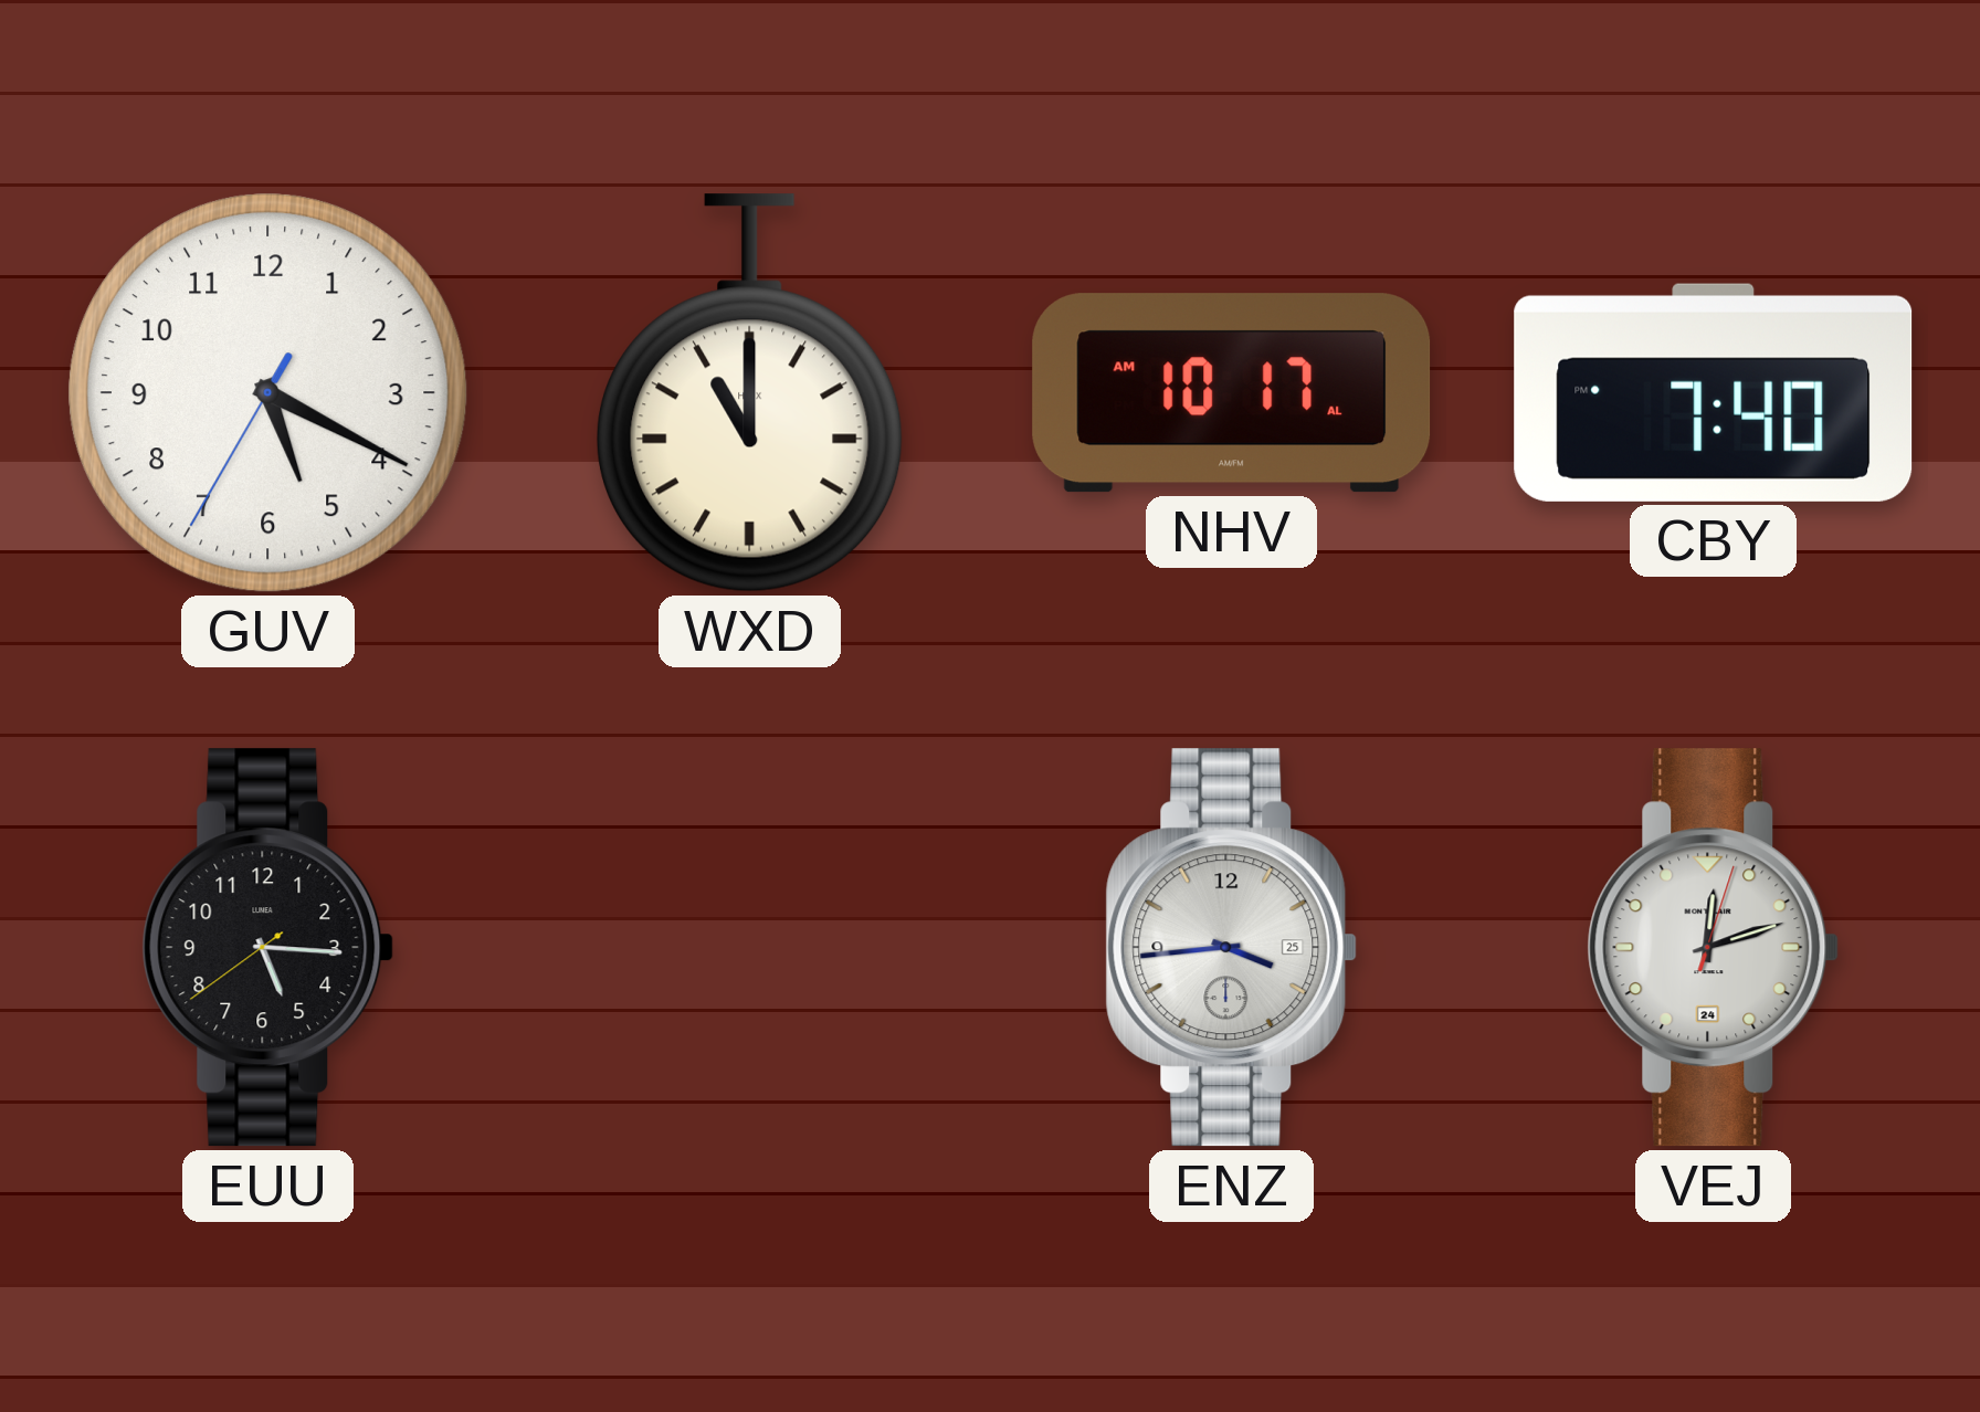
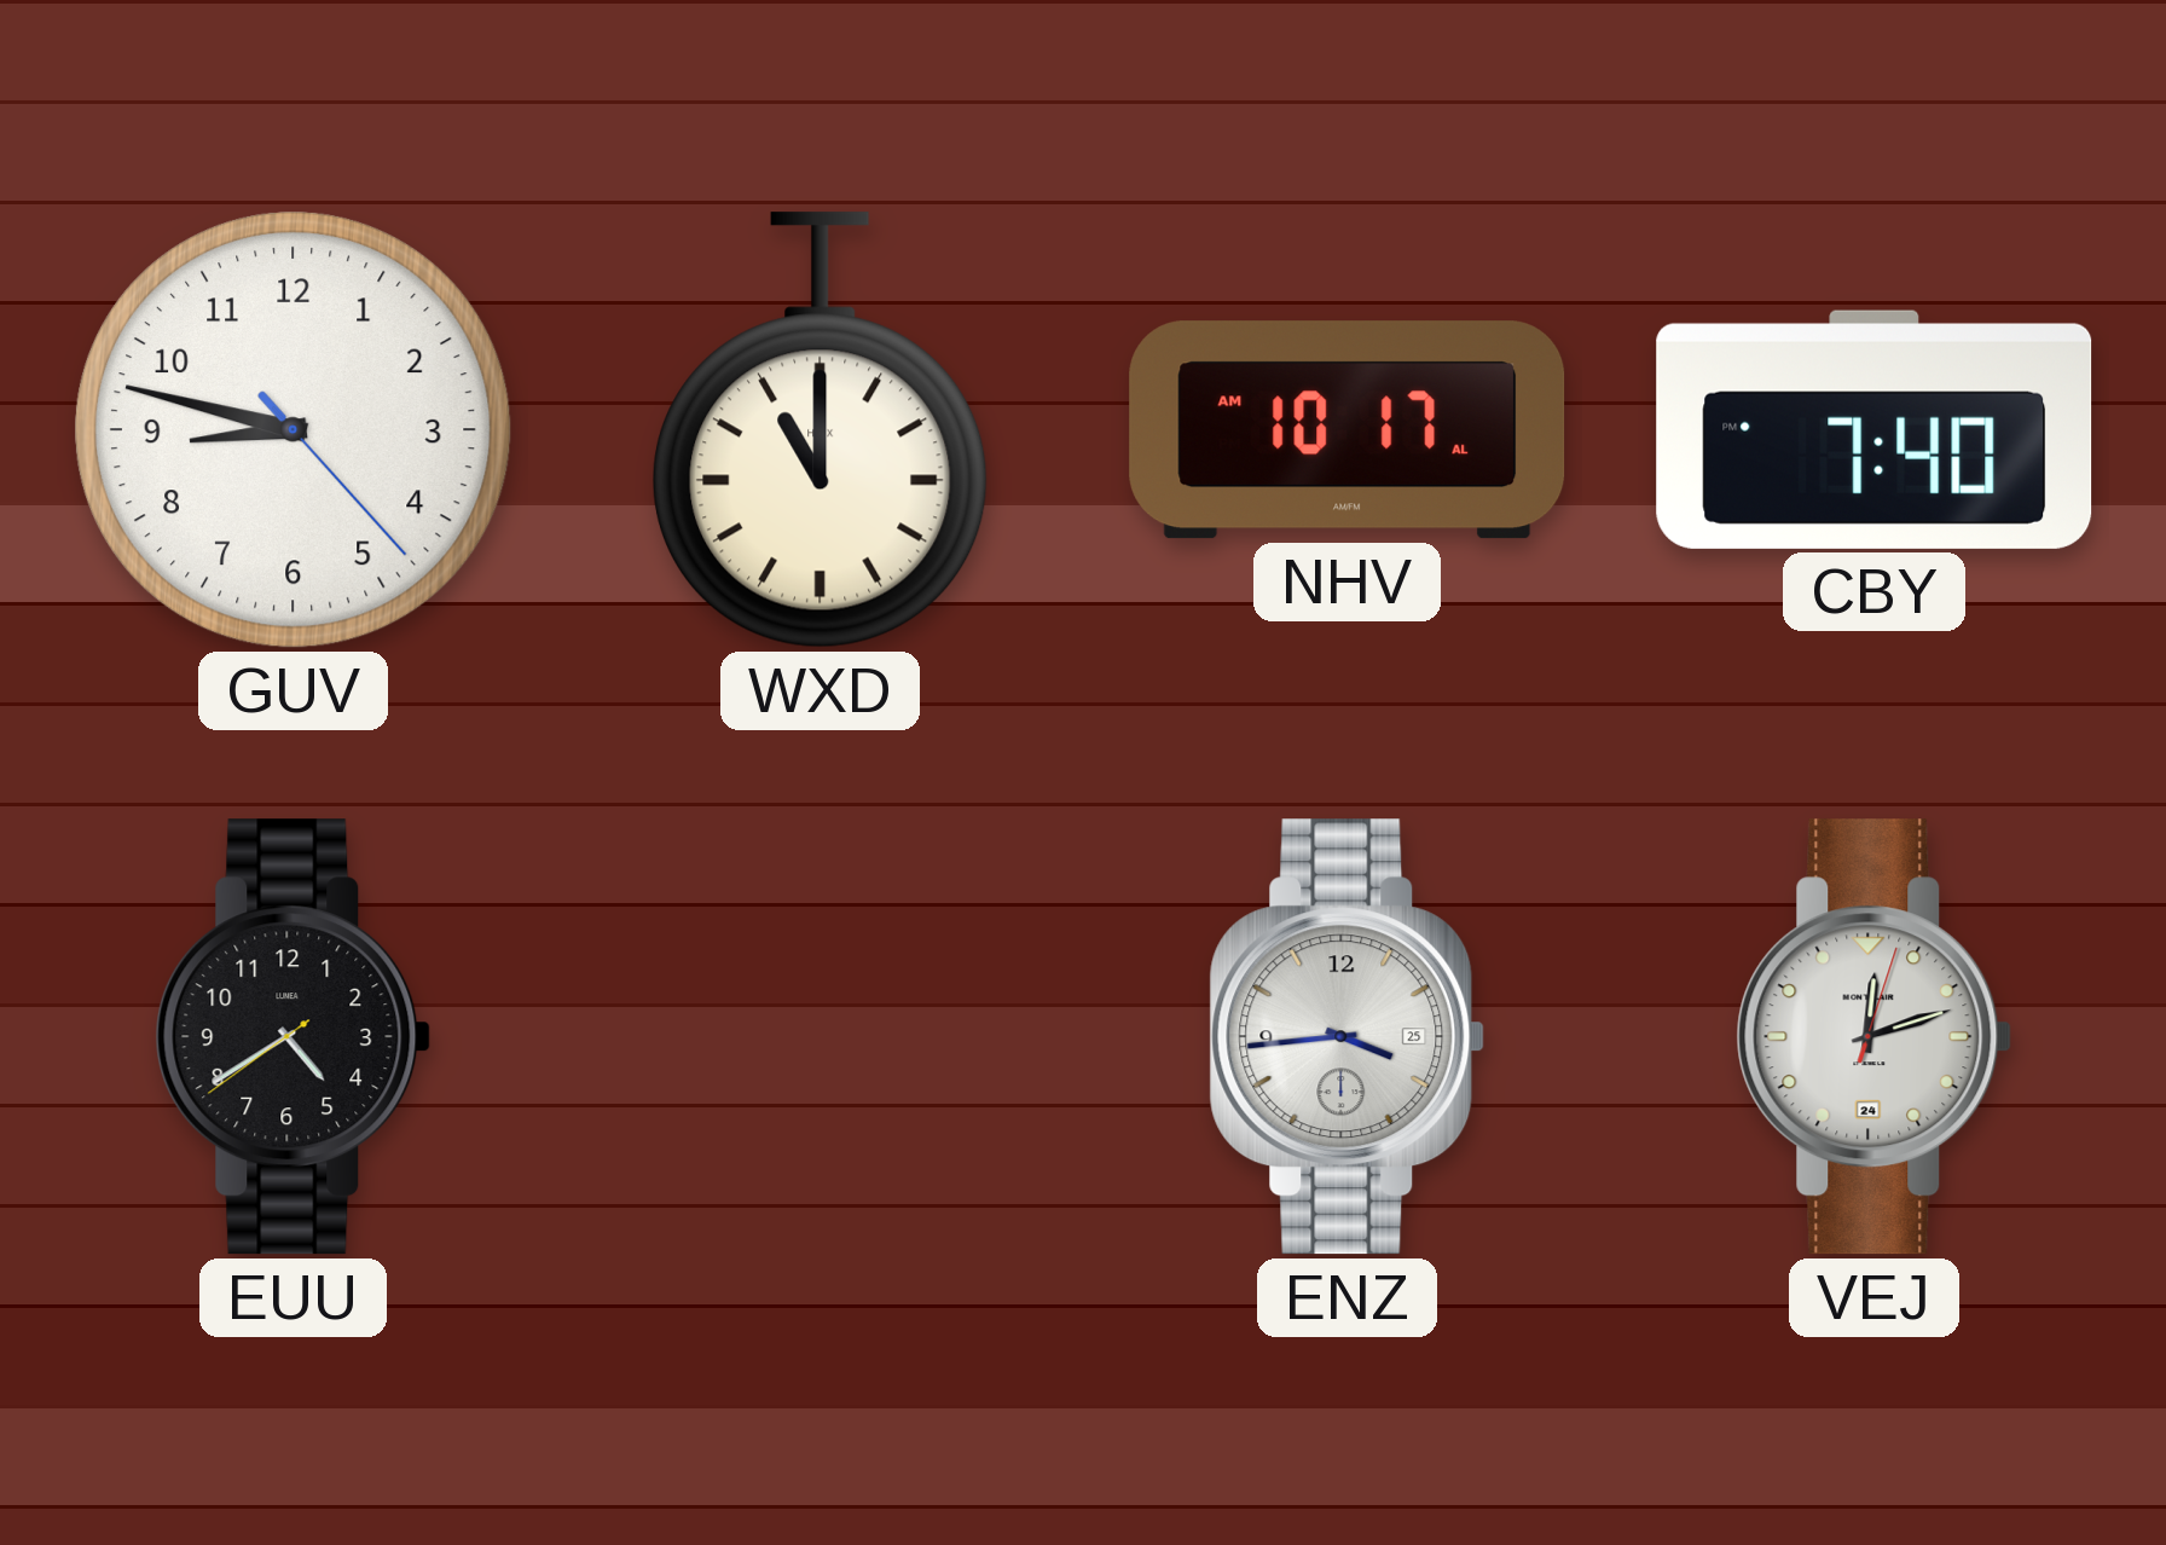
GUV: 5:19 -> 8:47 (293, 429)
EUU: 5:15 -> 4:39 (294, 1037)
